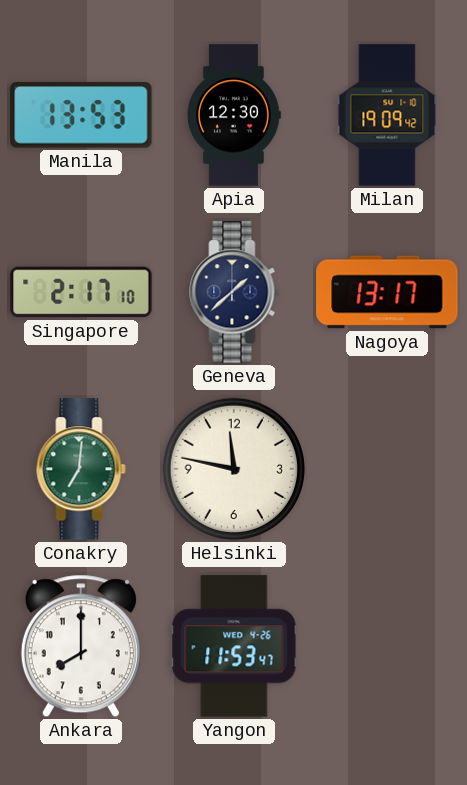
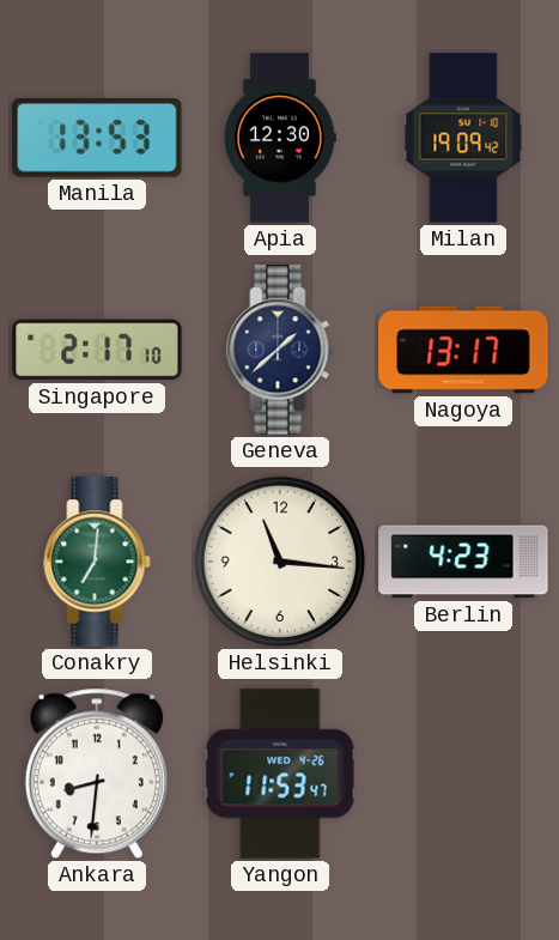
Helsinki: 11:47 -> 11:16 (280, 562)
Berlin: none -> 4:23 (463, 562)
Ankara: 8:00 -> 8:31 (97, 774)
